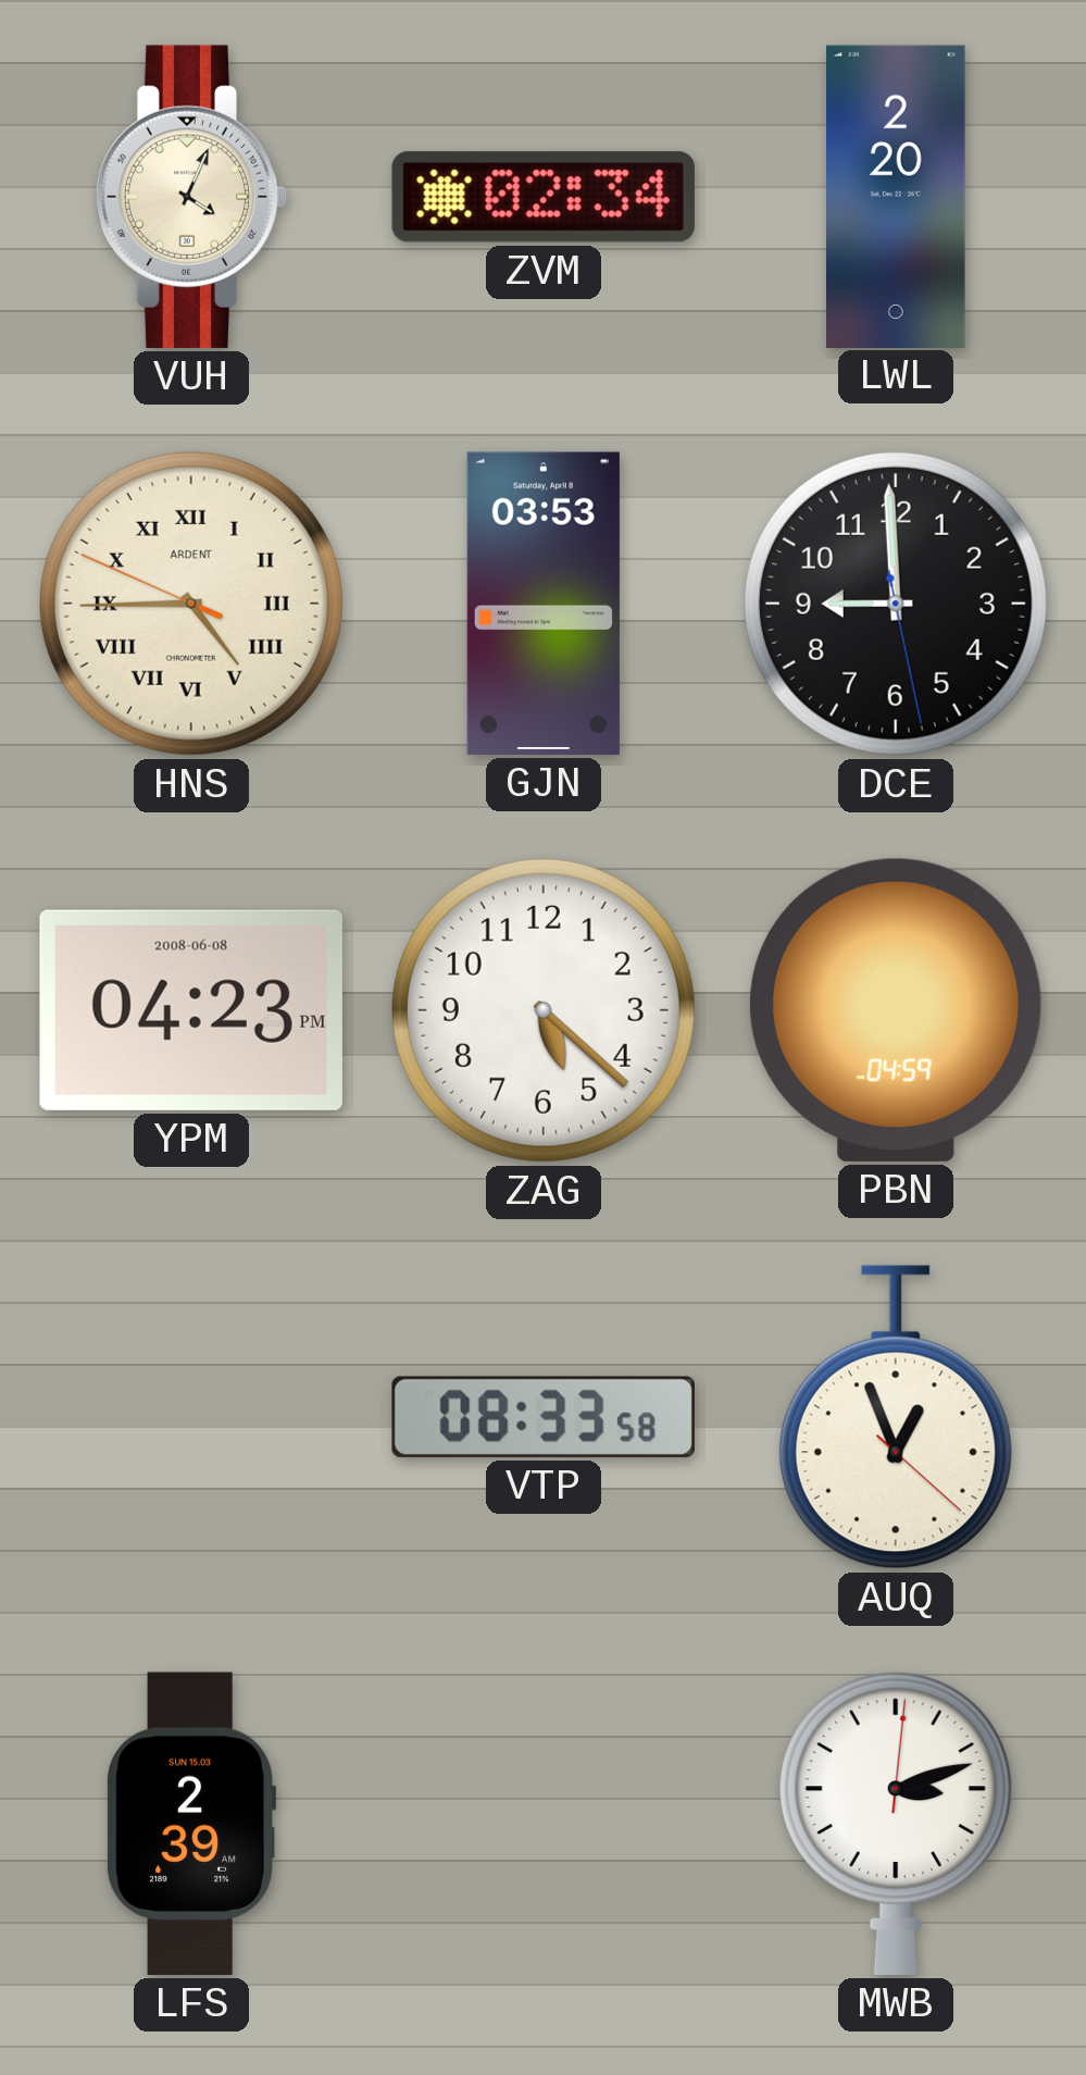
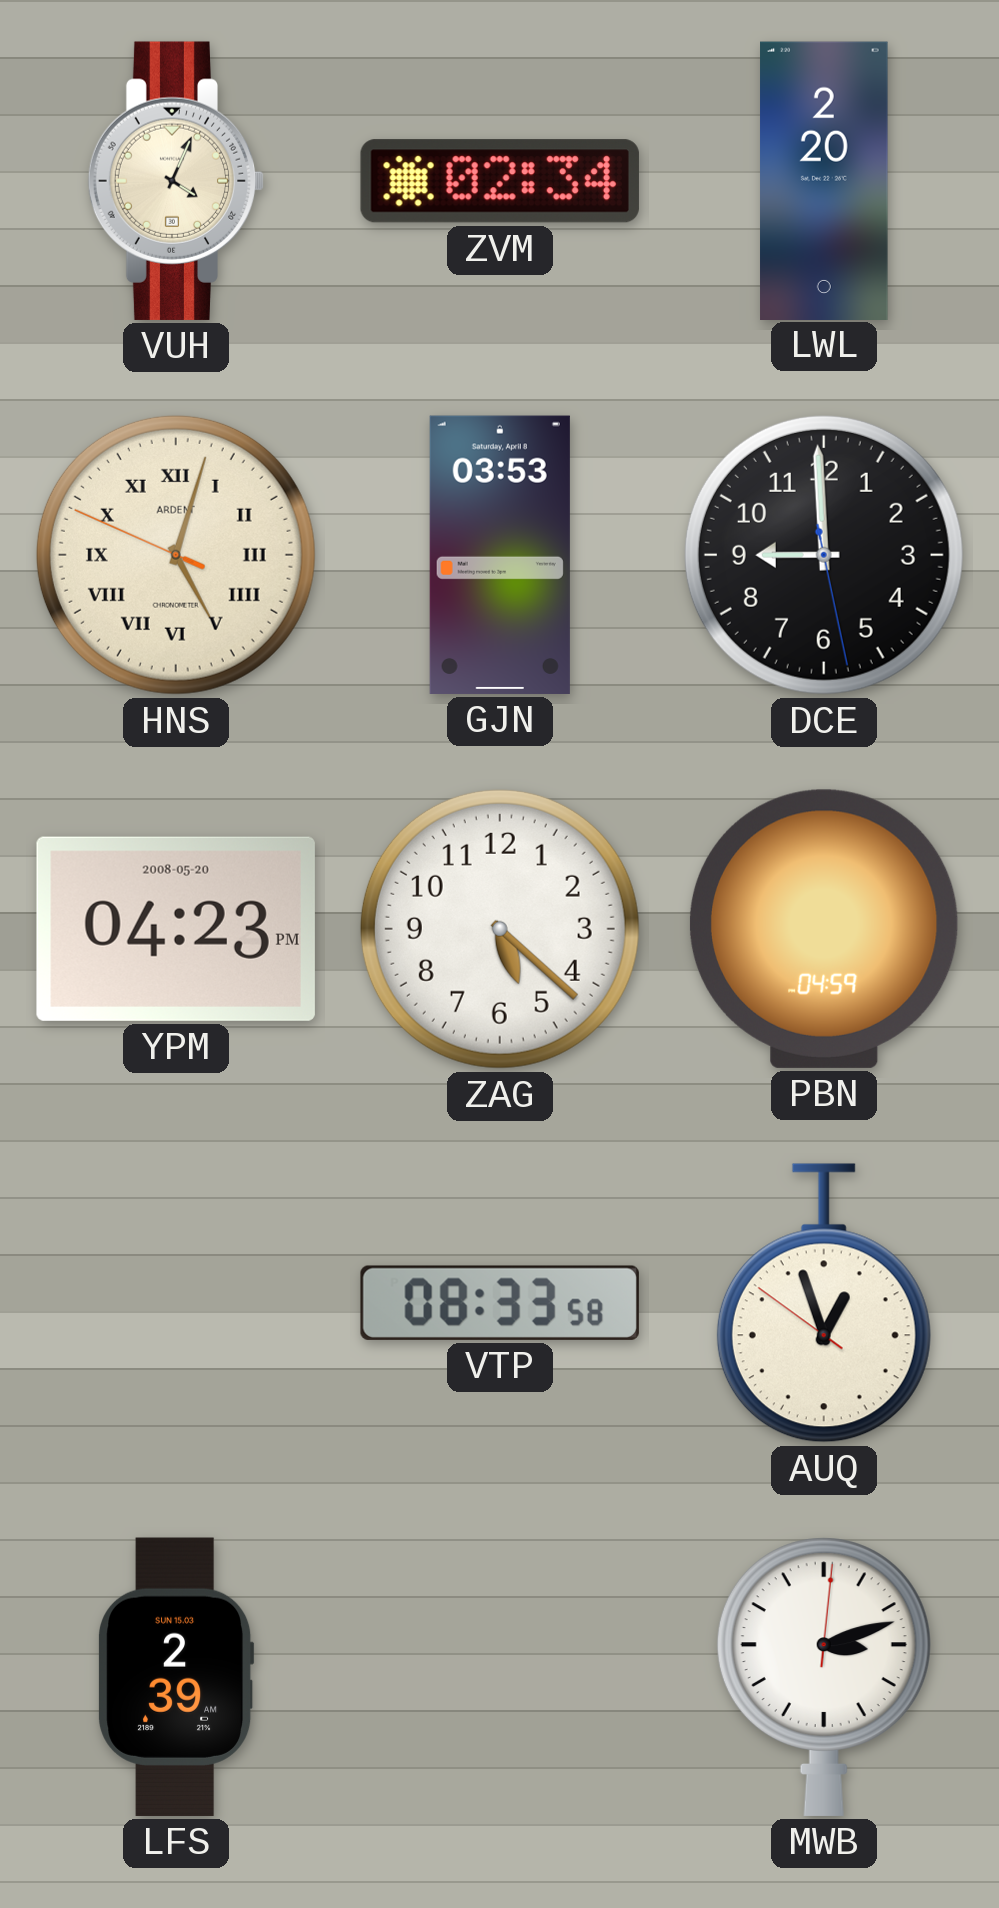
HNS: 4:44 -> 5:02 (176, 555)
YPM date: 2008-06-08 -> 2008-05-20 (176, 929)
AUQ: 12:56:22 -> 12:56:51 (824, 1303)
